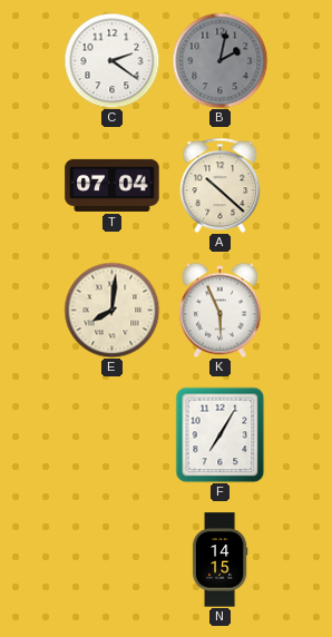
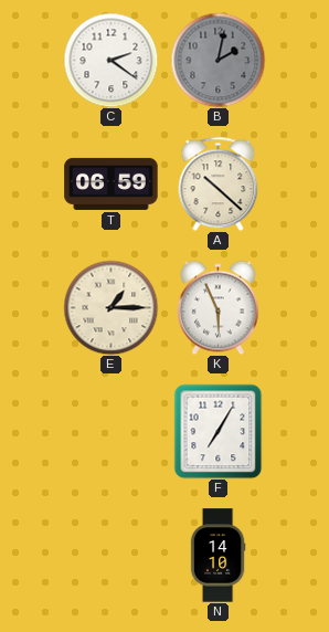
T: 07:04 -> 06:59 (112, 183)
E: 8:01 -> 1:15 (110, 307)
N: 14:15 -> 14:10 (217, 556)
